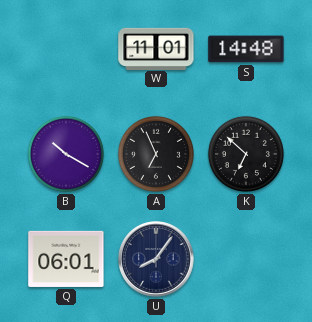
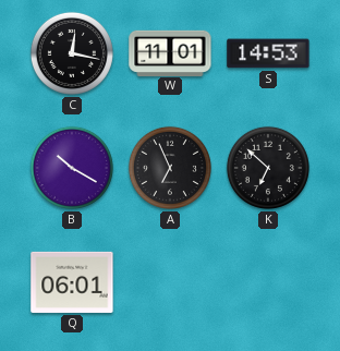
C: none -> 12:17 (72, 53)
S: 14:48 -> 14:53 (268, 53)
U: 8:06 -> none (156, 259)
